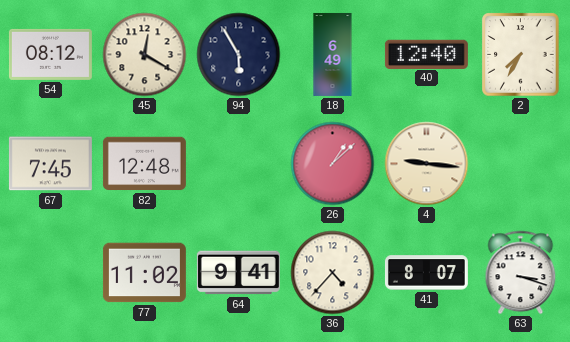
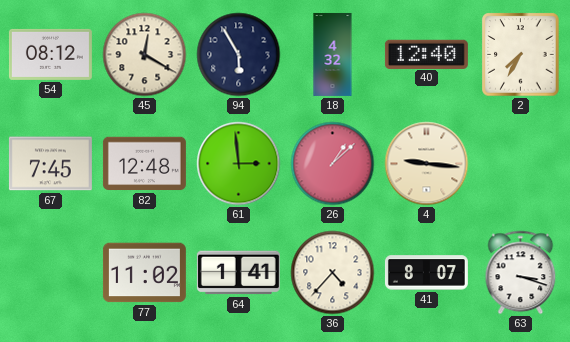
18: 6:49 -> 4:32 (333, 54)
61: none -> 2:59 (239, 164)
64: 9:41 -> 1:41 (238, 273)
